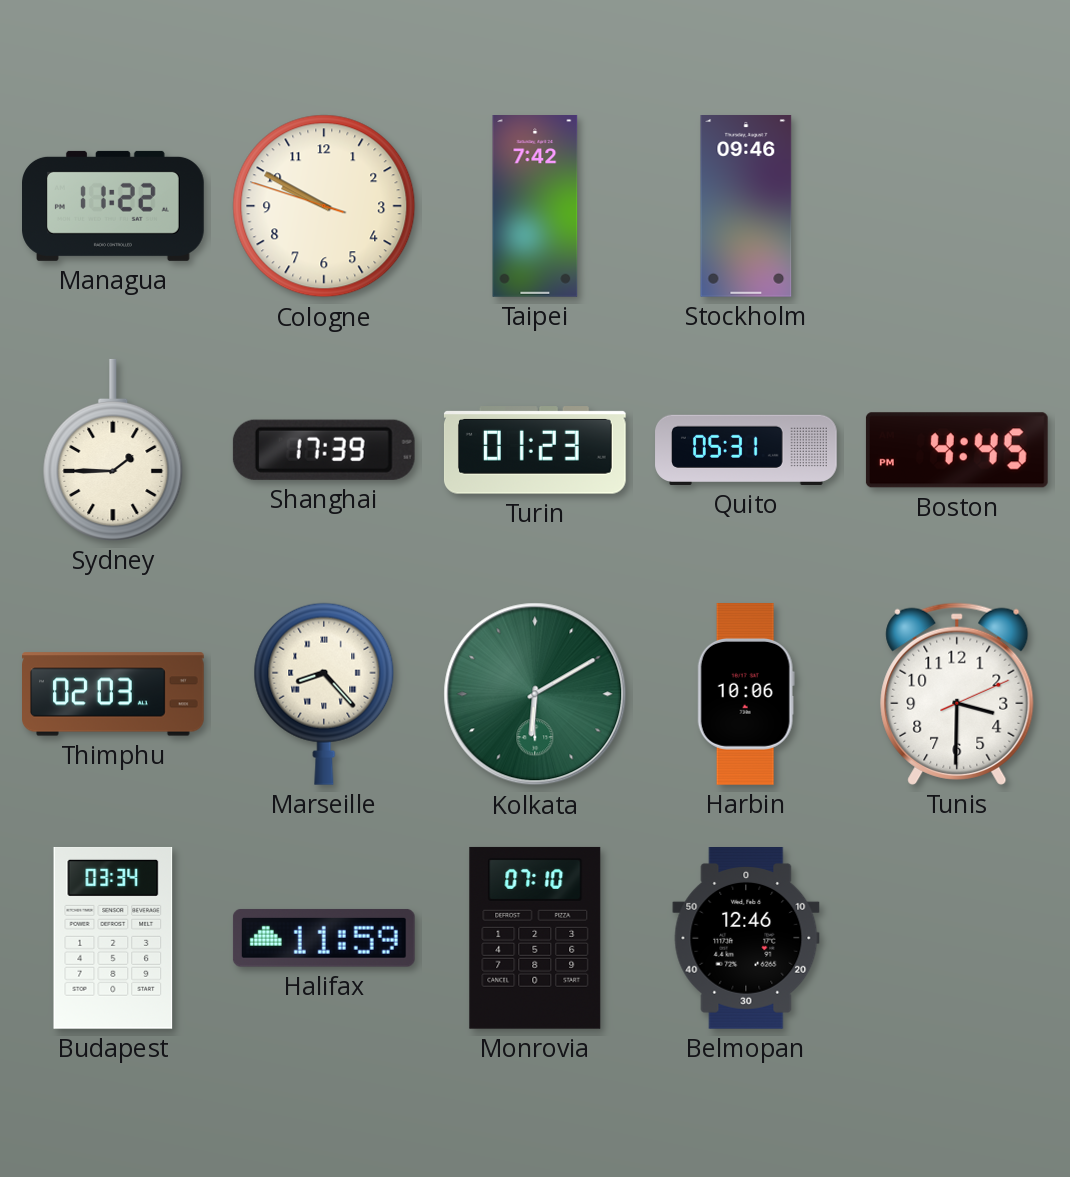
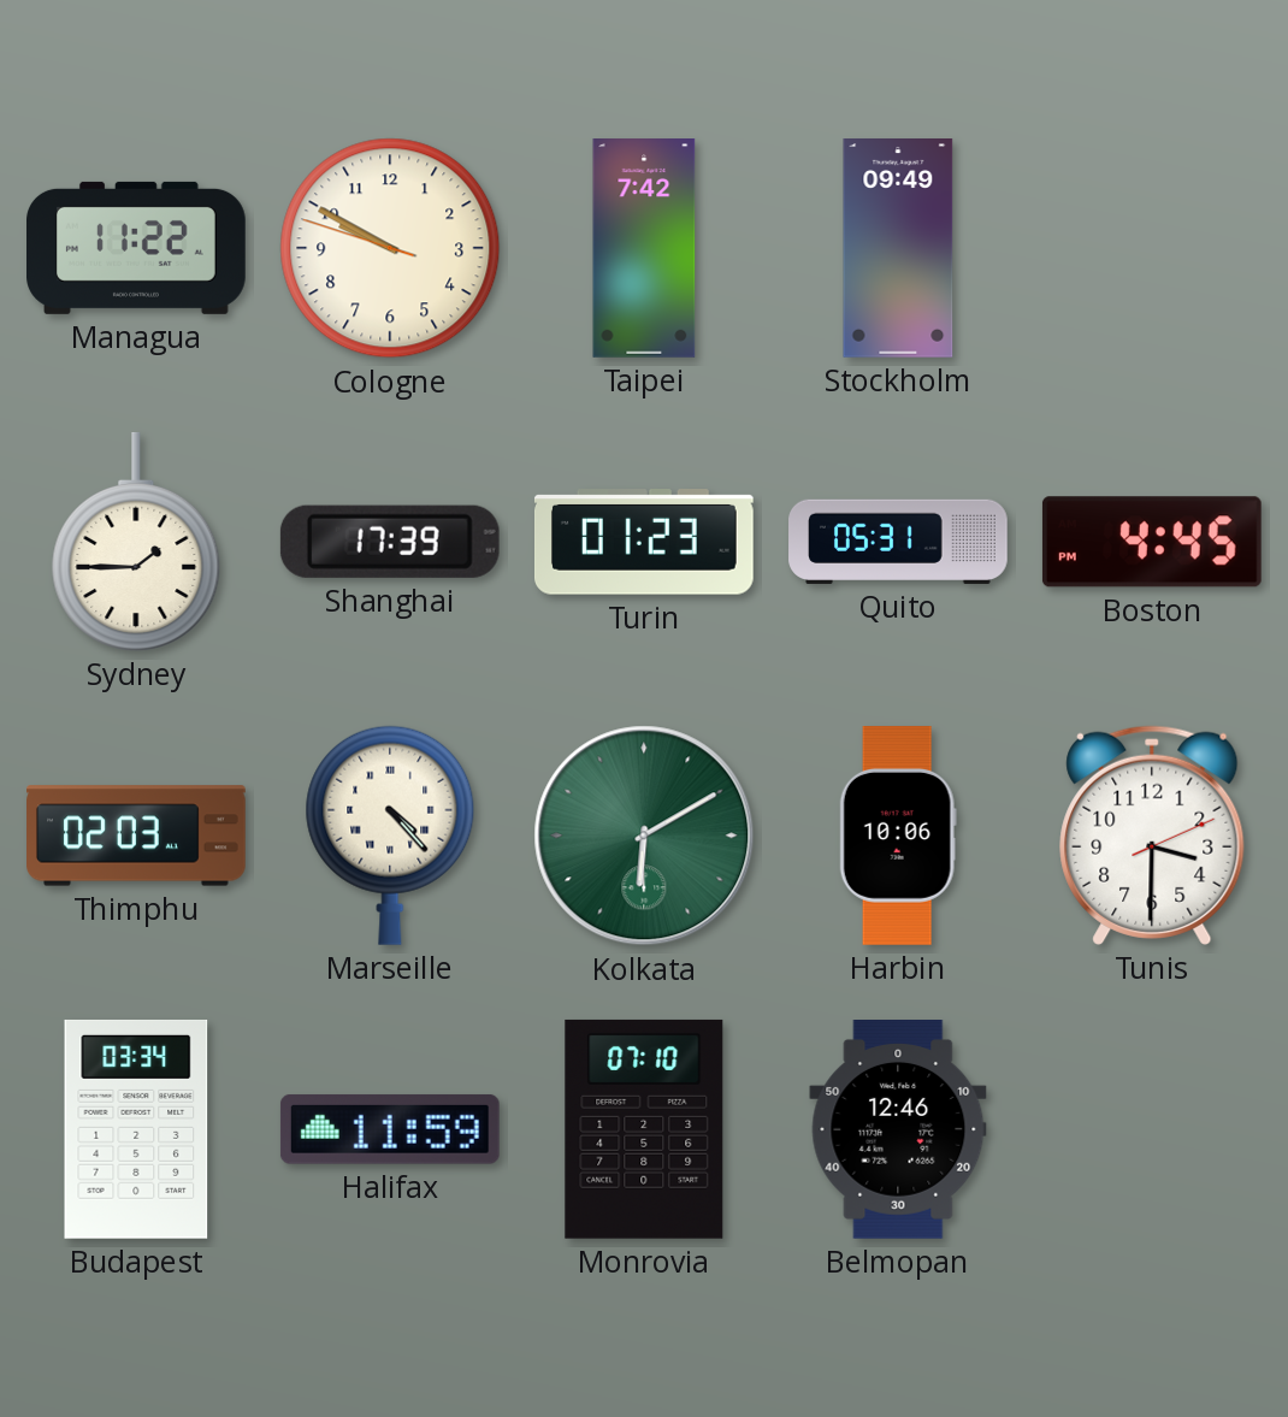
Stockholm: 09:46 -> 09:49 (898, 249)
Marseille: 8:23 -> 4:23 (390, 836)
